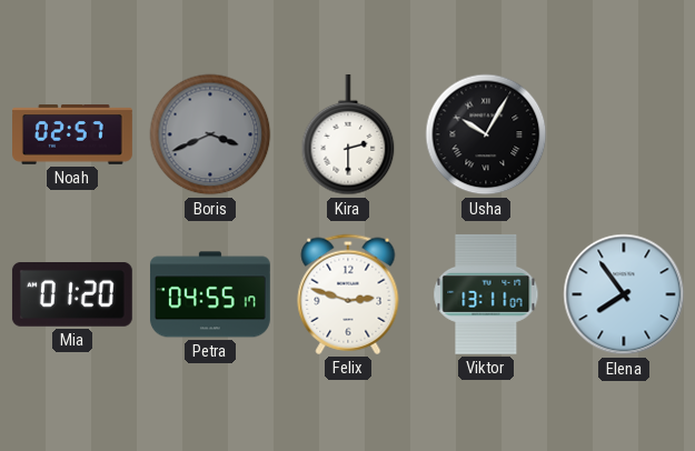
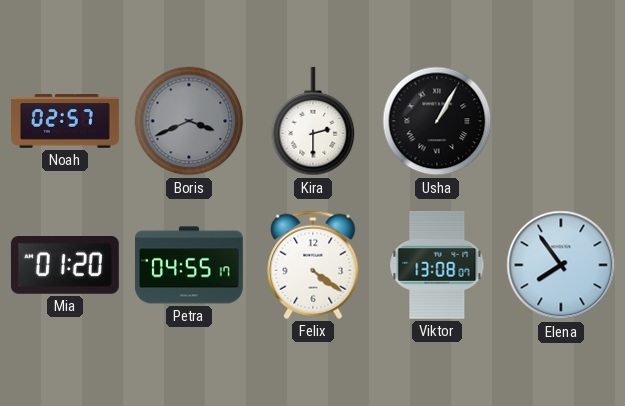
Usha: 10:05 -> 1:05 (437, 121)
Felix: 2:48 -> 4:21 (313, 265)
Viktor: 13:11 -> 13:08 (437, 265)
